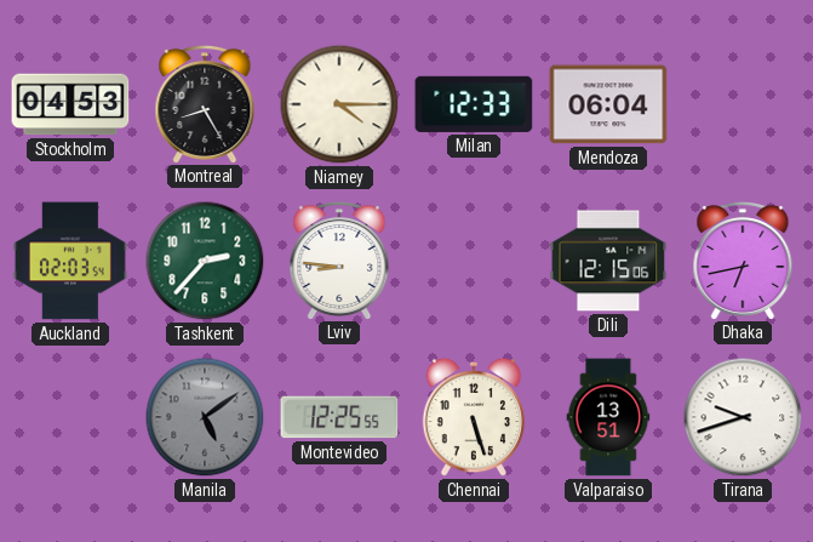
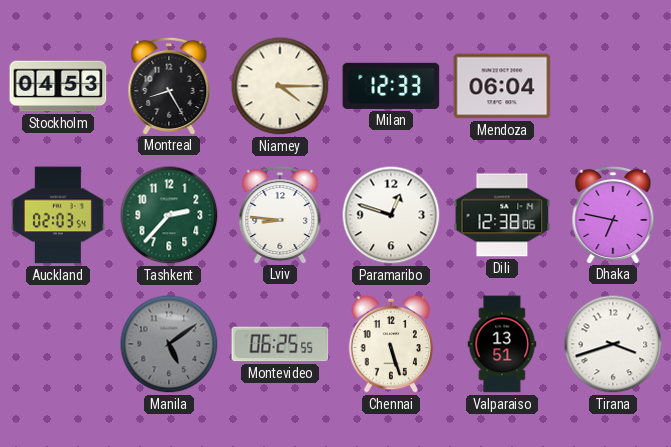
Paramaribo: none -> 12:48 (391, 215)
Dili: 12:15 -> 12:38 (502, 215)
Dhaka: 6:43 -> 6:47 (613, 214)
Montevideo: 12:25 -> 06:25 (280, 344)
Tirana: 9:42 -> 3:42 (613, 344)
